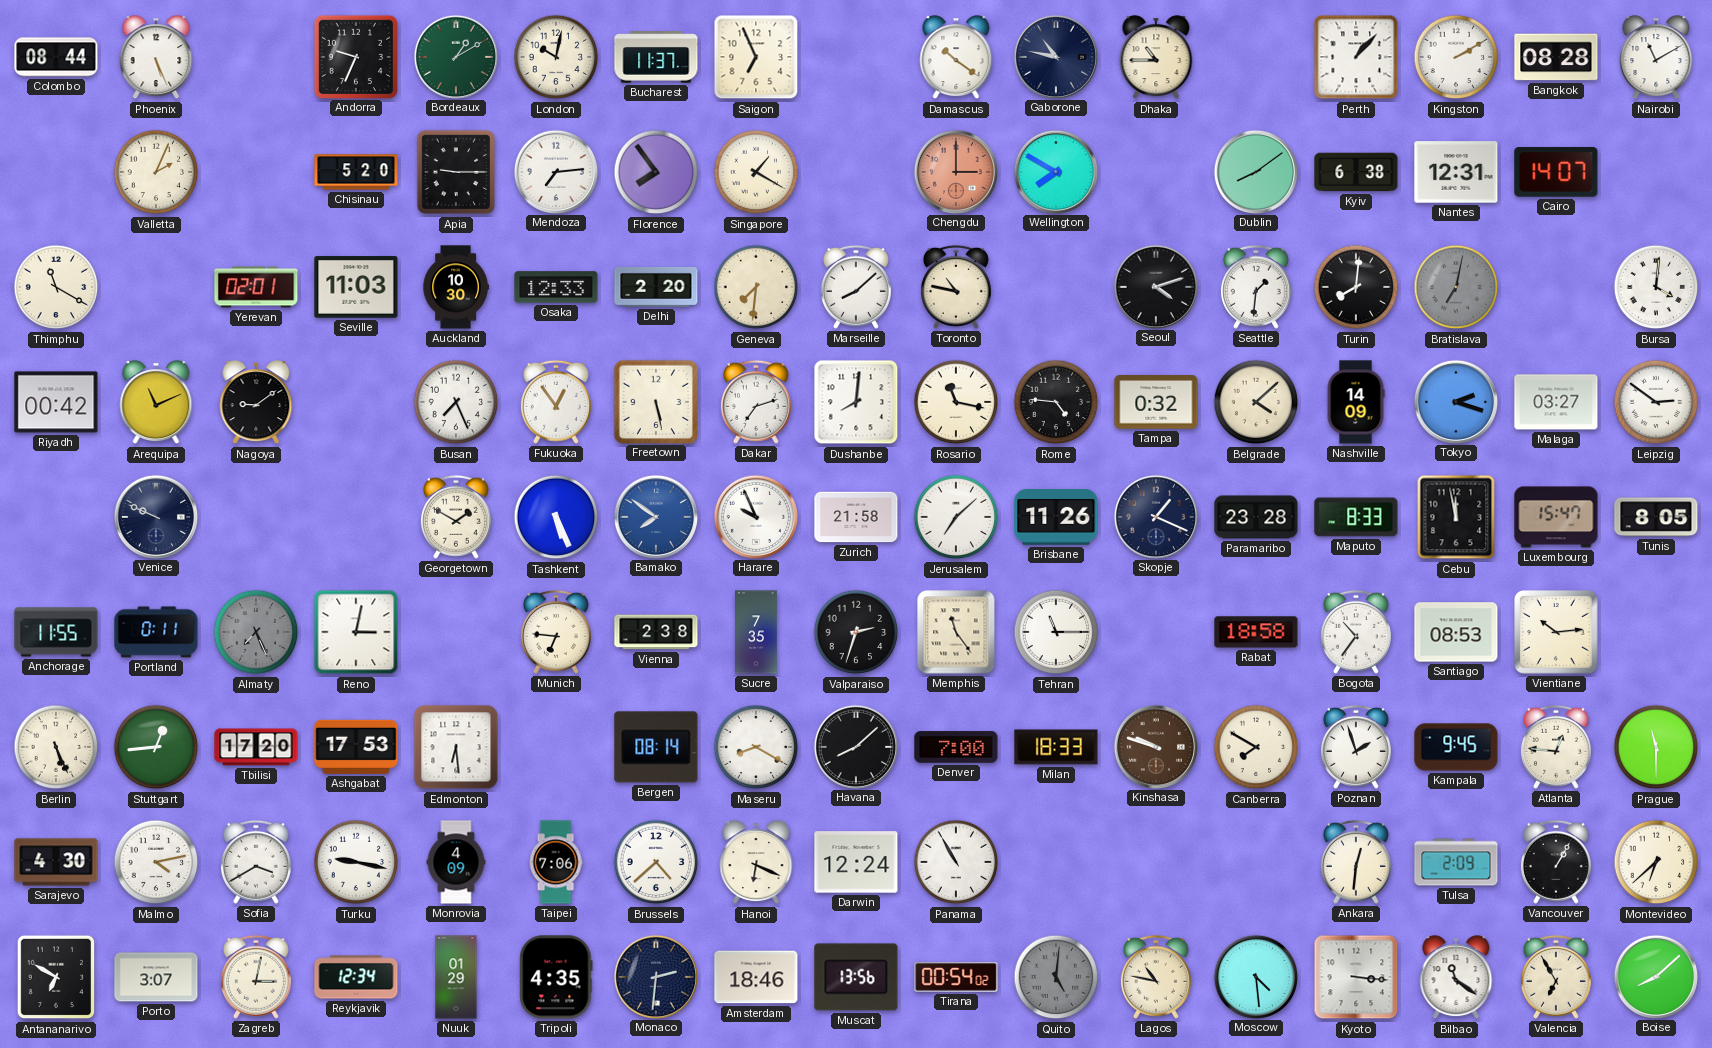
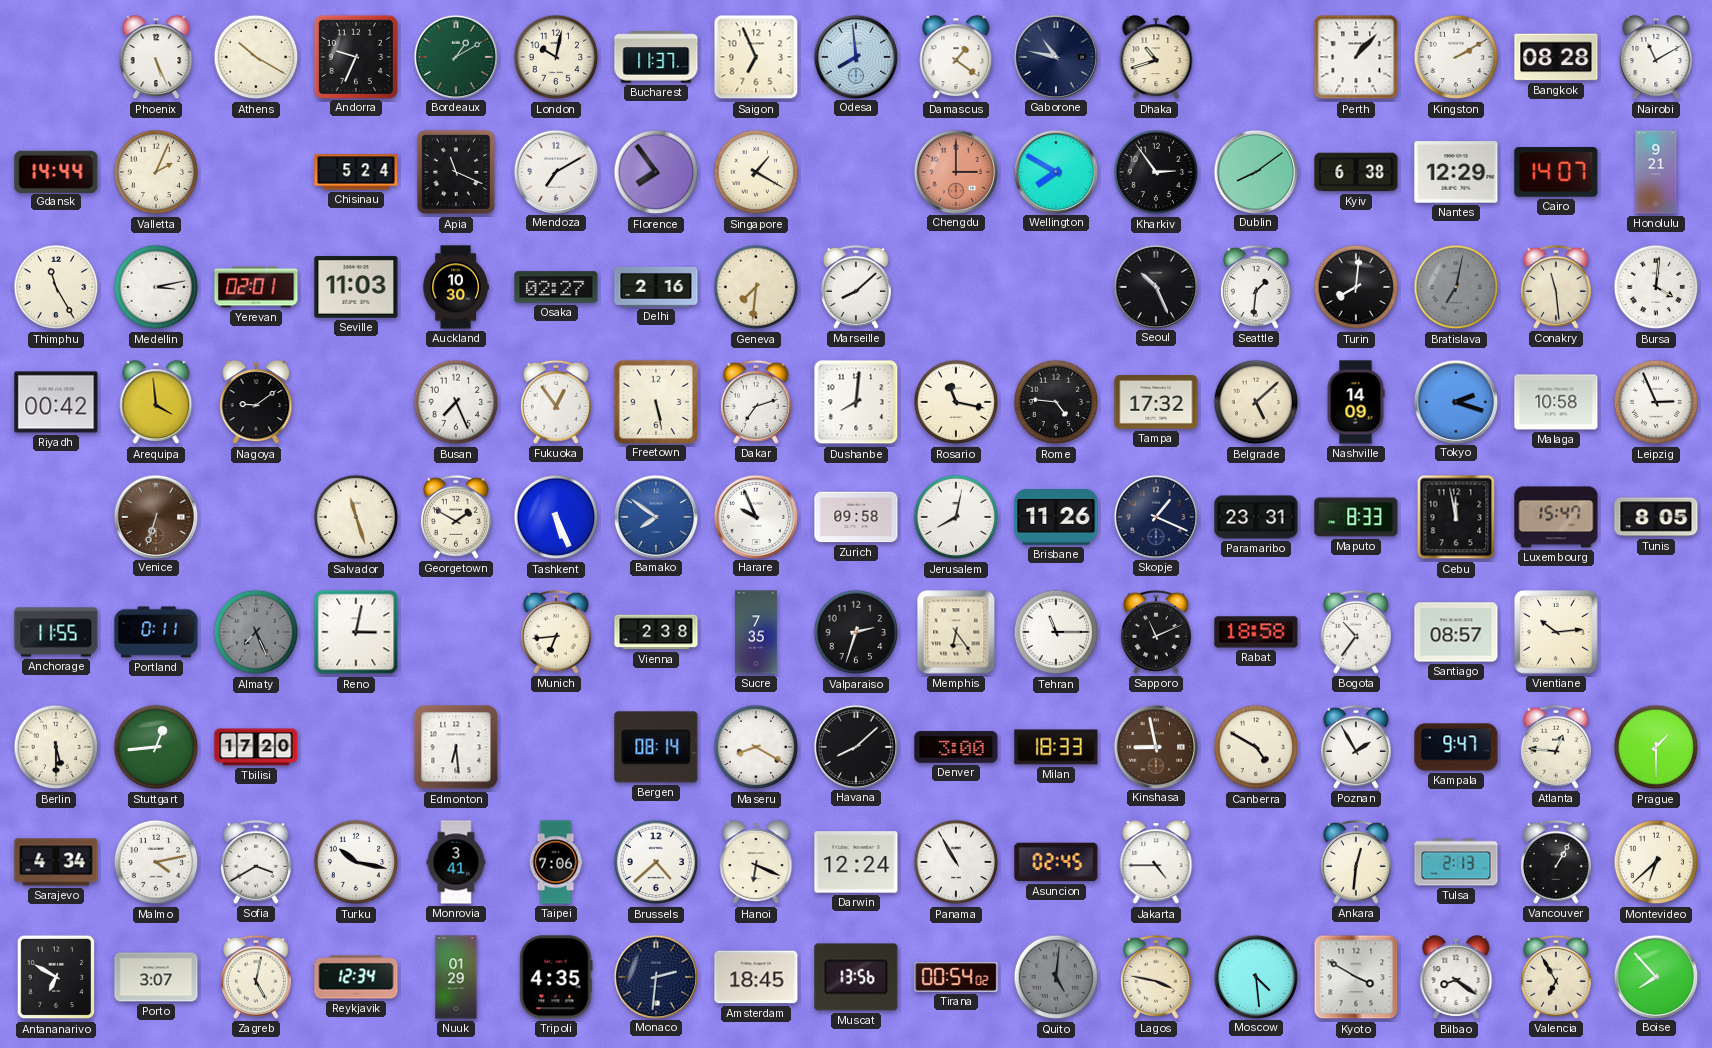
Colombo: 08:44 -> none (56, 57)
Athens: none -> 10:20 (256, 57)
Odesa: none -> 7:59 (855, 56)
Damascus: 10:21 -> 1:21 (956, 58)
Dhaka: 10:45 -> 10:42 (1156, 58)
Gdansk: none -> 14:44 (56, 171)
Chisinau: 5:20 -> 5:24 (356, 172)
Apia: 9:15 -> 11:19 (456, 172)
Mendoza: 7:14 -> 7:10 (555, 171)
Kharkiv: none -> 2:54 (1156, 172)
Nantes: 12:31 -> 12:29 (1456, 172)
Honolulu: none -> 9:21 (1656, 172)
Thimphu: 11:20 -> 11:25 (56, 287)
Medellin: none -> 3:13 (156, 287)
Osaka: 12:33 -> 02:27 (556, 287)
Delhi: 2:20 -> 2:16 (656, 287)
Toronto: 10:47 -> none (956, 287)
Seoul: 4:12 -> 10:26 (1155, 286)
Conakry: none -> 11:29 (1556, 287)
Arequipa: 11:11 -> 3:59 (156, 403)
Tampa: 0:32 -> 17:32 (1156, 402)
Belgrade: 4:08 -> 5:08 (1256, 402)
Malaga: 03:27 -> 10:58 (1556, 402)
Leipzig: 2:51 -> 2:56 (1656, 402)
Venice: 9:49 -> 6:33 (155, 516)
Venice dial: navy -> brown (155, 516)
Salvador: none -> 11:27 (356, 517)
Zurich: 21:58 -> 09:58 (856, 517)
Jerusalem: 7:08 -> 8:02 (956, 517)
Paramaribo: 23:28 -> 23:31 (1256, 517)
Munich: 6:46 -> 6:44 (556, 632)
Memphis: 11:24 -> 6:24 (956, 632)
Sapporo: none -> 11:11 (1156, 632)
Santiago: 08:53 -> 08:57 (1456, 632)
Berlin: 5:26 -> 5:30 (56, 747)
Ashgabat: 17:53 -> none (356, 747)
Denver: 7:00 -> 3:00 (956, 747)
Kinshasa: 9:48 -> 8:58 (1155, 746)
Canberra: 7:50 -> 4:50 (1256, 747)
Poznan: 1:57 -> 1:55 (1356, 747)
Kampala: 9:45 -> 9:47 (1456, 747)
Prague: 11:30 -> 1:30 (1656, 747)
Sarajevo: 4:30 -> 4:34 (56, 862)
Turku: 9:17 -> 10:17 (356, 862)
Monrovia: 4:09 -> 3:41 (456, 862)
Asuncion: none -> 02:45 (1056, 862)
Jakarta: none -> 4:45 (1156, 863)
Tulsa: 2:09 -> 2:13 (1456, 862)
Zagreb: 3:02 -> 5:02 (256, 977)
Amsterdam: 18:46 -> 18:45 (756, 977)
Lagos: 10:47 -> 3:47 (1156, 977)
Kyoto: 3:16 -> 3:50 (1356, 977)
Bilbao: 11:21 -> 8:21 (1456, 978)
Boise: 8:08 -> 7:53 (1655, 976)
